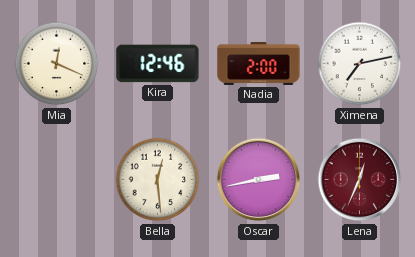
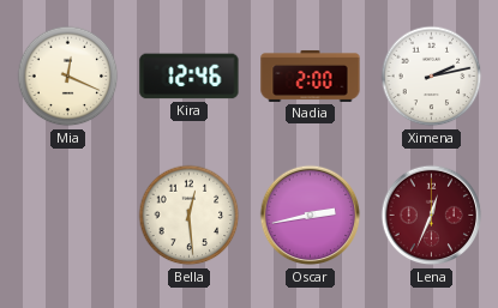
Ximena: 7:13 -> 2:13 (432, 77)
